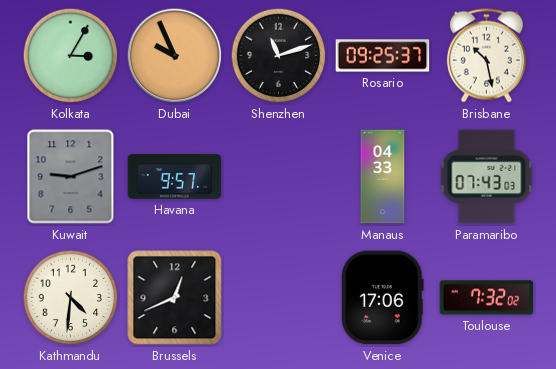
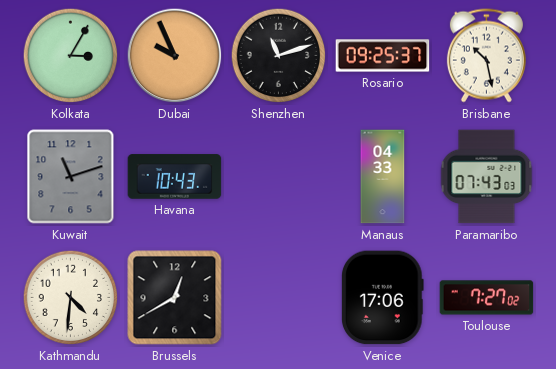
Kuwait: 9:12 -> 11:12 (71, 177)
Havana: 9:57 -> 10:43 (175, 177)
Brussels: 12:41 -> 12:40 (175, 298)
Toulouse: 7:32 -> 7:27 (487, 298)
